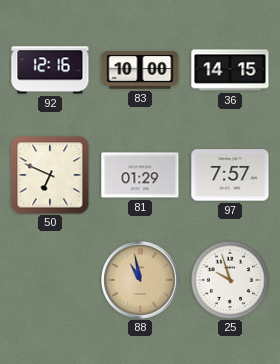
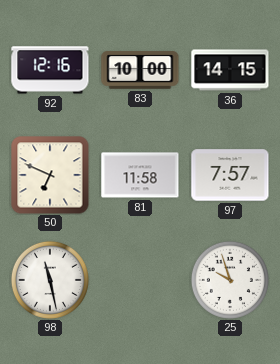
81: 01:29 -> 11:58 (140, 175)
98: none -> 11:28 (50, 280)
88: 10:58 -> none (140, 280)
